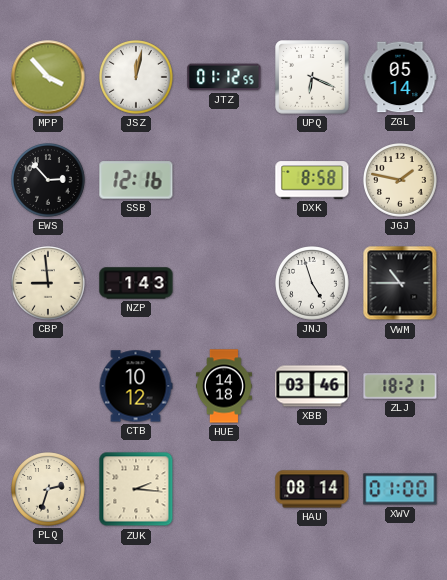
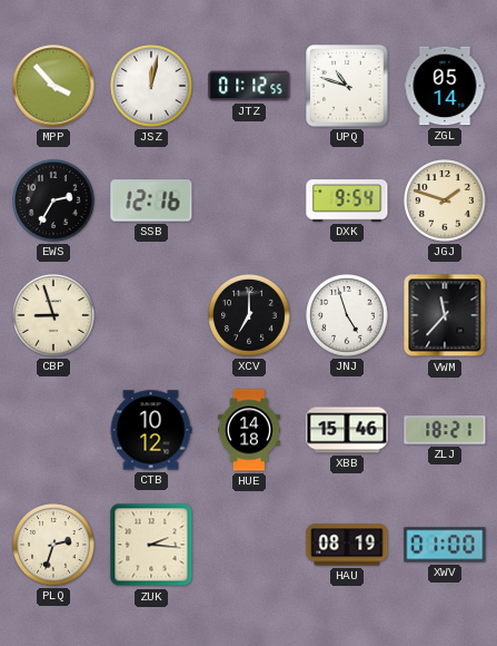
UPQ: 6:19 -> 10:48 (347, 86)
EWS: 2:53 -> 2:35 (53, 200)
DXK: 8:58 -> 9:54 (347, 200)
JGJ: 1:47 -> 1:48 (445, 200)
CBP: 8:59 -> 8:57 (53, 315)
NZP: 1:43 -> none (136, 283)
XCV: none -> 7:00 (249, 315)
VWM: 10:45 -> 11:37 (445, 315)
XBB: 03:46 -> 15:46 (347, 430)
HAU: 08:14 -> 08:19 (347, 545)
